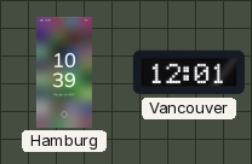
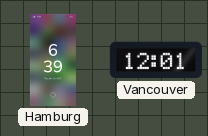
Hamburg: 10:39 -> 6:39 (53, 60)
